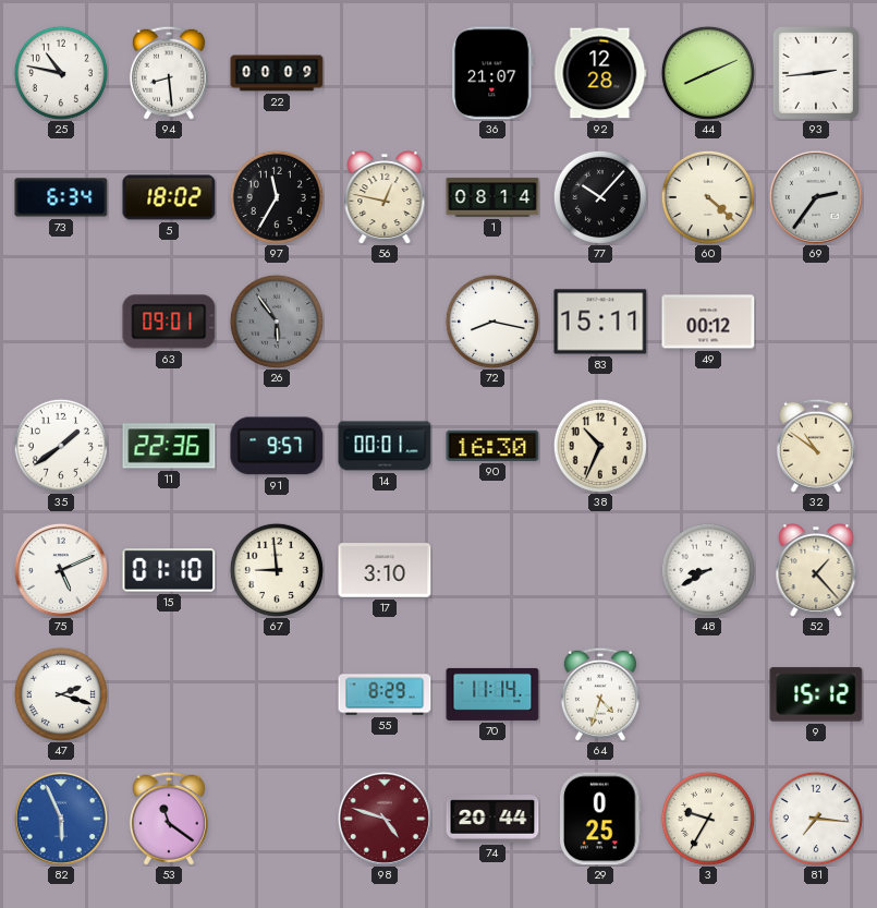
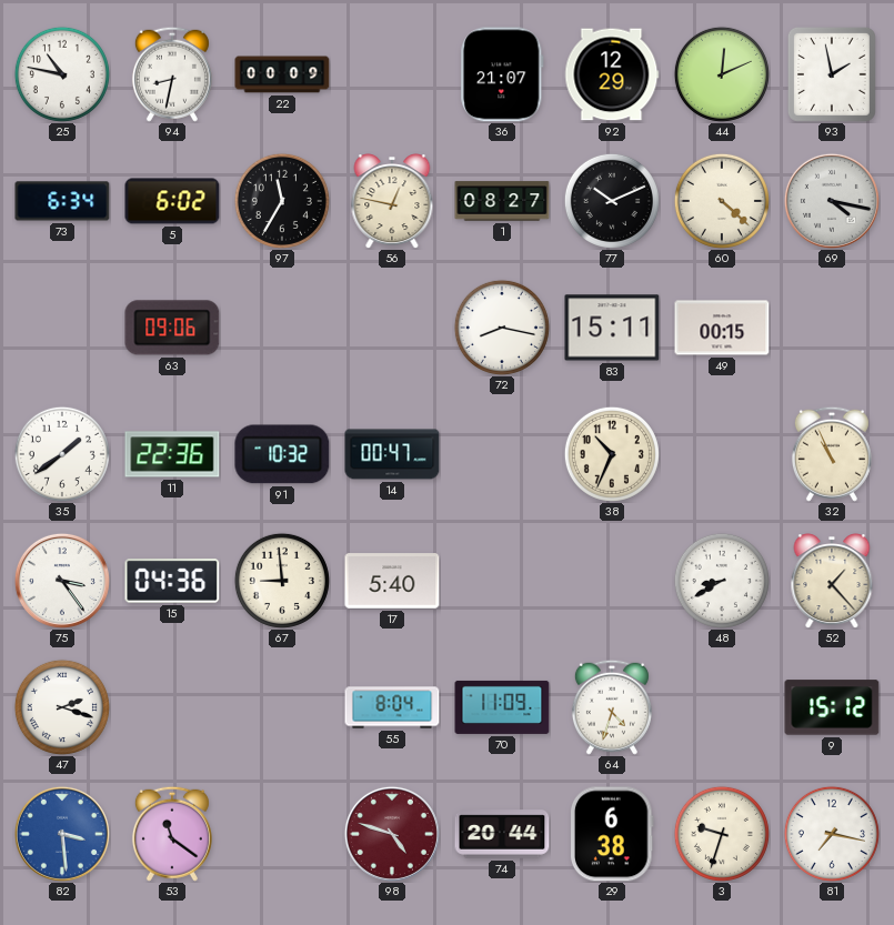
94: 8:29 -> 8:32 (172, 74)
92: 12:28 -> 12:29 (612, 74)
44: 8:11 -> 12:11 (722, 74)
93: 2:44 -> 1:58 (832, 74)
5: 18:02 -> 6:02 (172, 201)
1: 08:14 -> 08:27 (502, 201)
77: 10:07 -> 10:11 (612, 201)
69: 2:36 -> 4:17 (832, 201)
63: 09:01 -> 09:06 (172, 328)
26: 5:54 -> none (277, 322)
49: 00:12 -> 00:15 (722, 328)
91: 9:57 -> 10:32 (282, 454)
14: 00:01 -> 00:47 (392, 454)
90: 16:30 -> none (492, 446)
32: 10:51 -> 10:56 (832, 454)
75: 5:11 -> 3:24 (62, 581)
15: 01:10 -> 04:36 (172, 581)
17: 3:10 -> 5:40 (392, 581)
55: 8:29 -> 8:04 (392, 707)
70: 11:14 -> 11:09 (502, 707)
82: 5:56 -> 3:29 (62, 834)
29: 0:25 -> 6:38 (612, 834)
3: 9:35 -> 9:33 (722, 834)
81: 7:16 -> 7:17 (832, 834)
